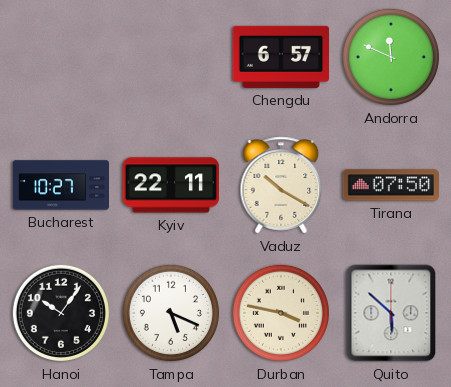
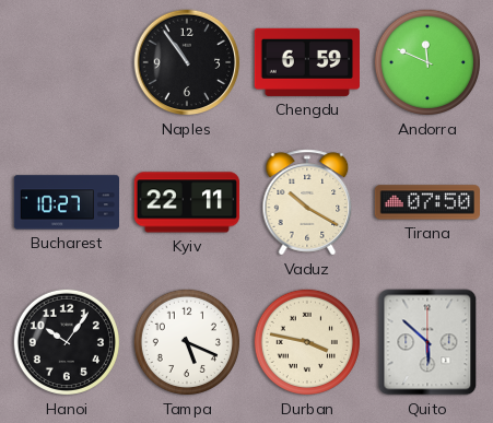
Naples: none -> 10:54 (187, 62)
Chengdu: 6:57 -> 6:59 (306, 62)
